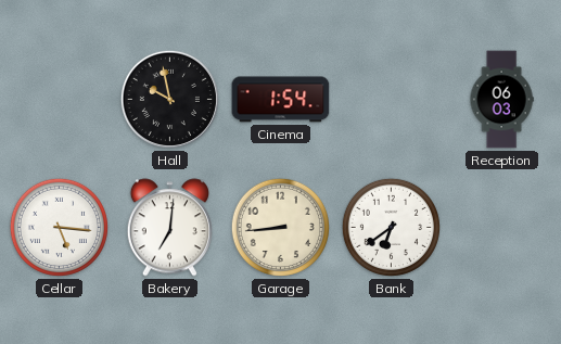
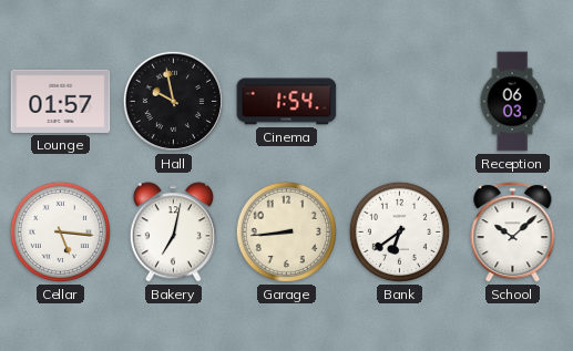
Lounge: none -> 01:57 (61, 101)
Bakery: 7:01 -> 7:02 (173, 233)
School: none -> 10:08 (513, 233)
